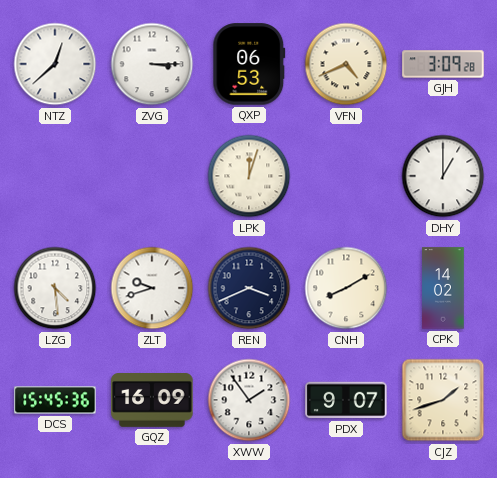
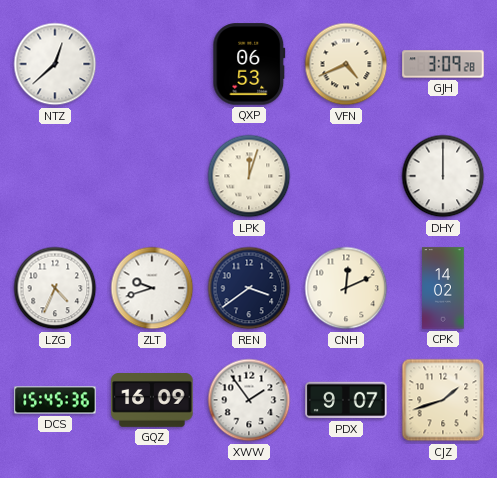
ZVG: 3:15 -> none (152, 64)
DHY: 1:00 -> 12:00 (443, 176)
LZG: 4:29 -> 4:34 (55, 288)
REN: 3:41 -> 3:39 (249, 288)
CNH: 8:10 -> 12:11 (346, 288)
